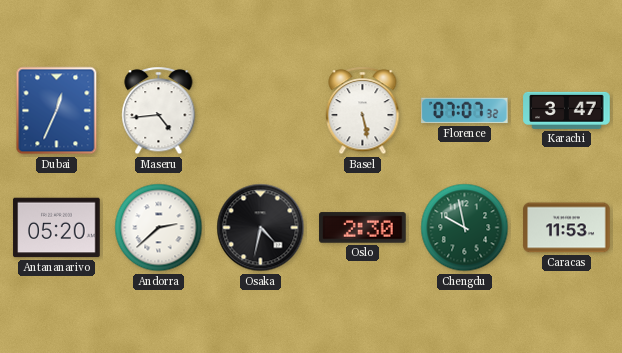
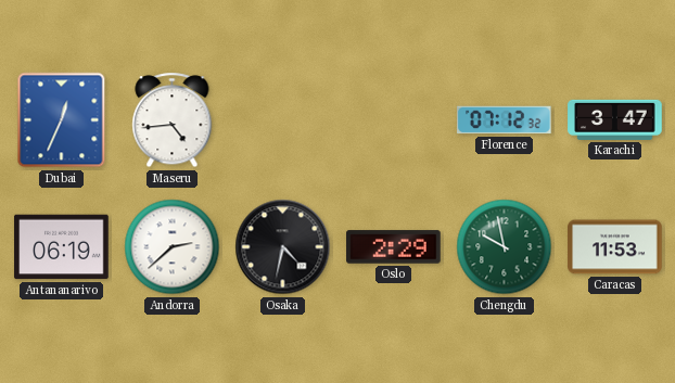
Basel: 5:28 -> none (363, 111)
Florence: 07:07 -> 07:12 (505, 120)
Antananarivo: 05:20 -> 06:19 (62, 247)
Oslo: 2:30 -> 2:29 (394, 247)
